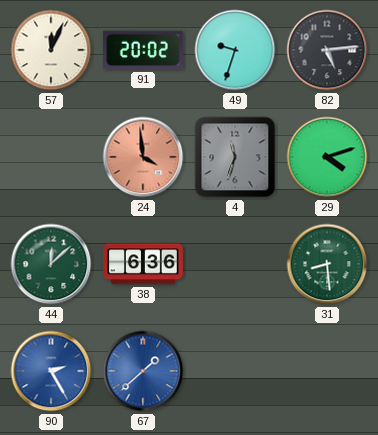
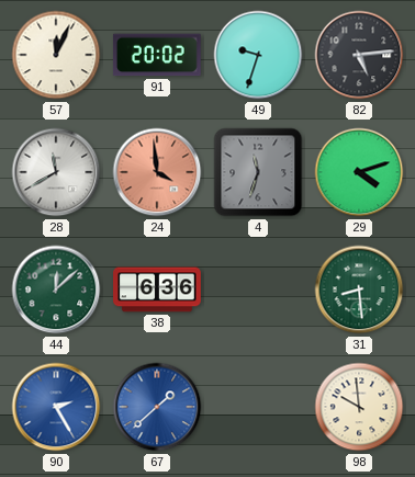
28: none -> 11:40 (56, 172)
98: none -> 9:59 (359, 407)
